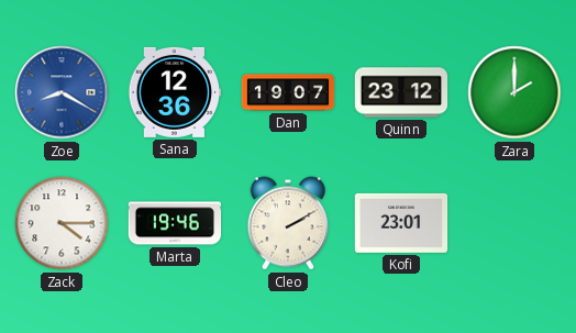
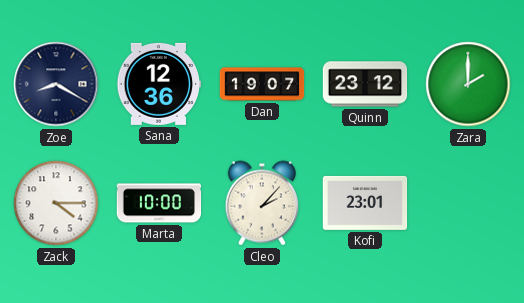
Zoe dial: blue -> navy (56, 84)
Marta: 19:46 -> 10:00 (159, 203)
Cleo: 2:10 -> 2:07 (261, 203)
